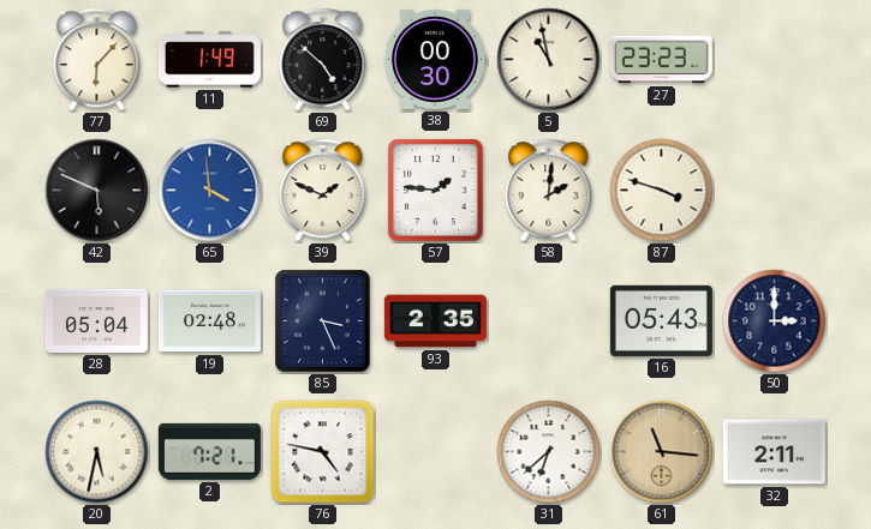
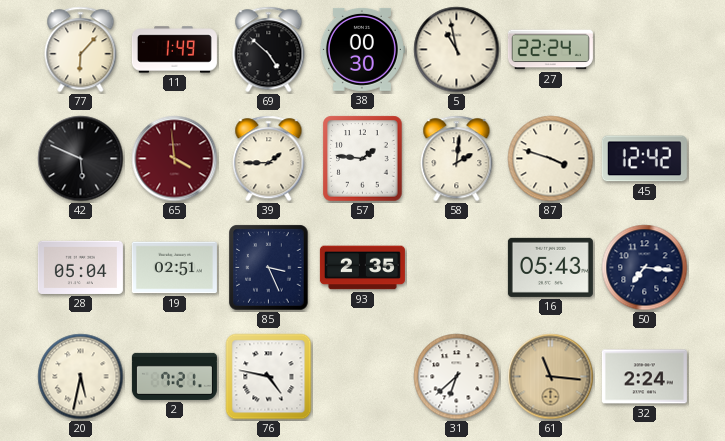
27: 23:23 -> 22:24 (550, 50)
65 dial: blue -> burgundy (175, 159)
39: 1:49 -> 1:45 (269, 159)
45: none -> 12:42 (644, 159)
19: 02:48 -> 02:51 (174, 268)
50: 3:00 -> 7:16 (645, 268)
32: 2:11 -> 2:24 (644, 377)
